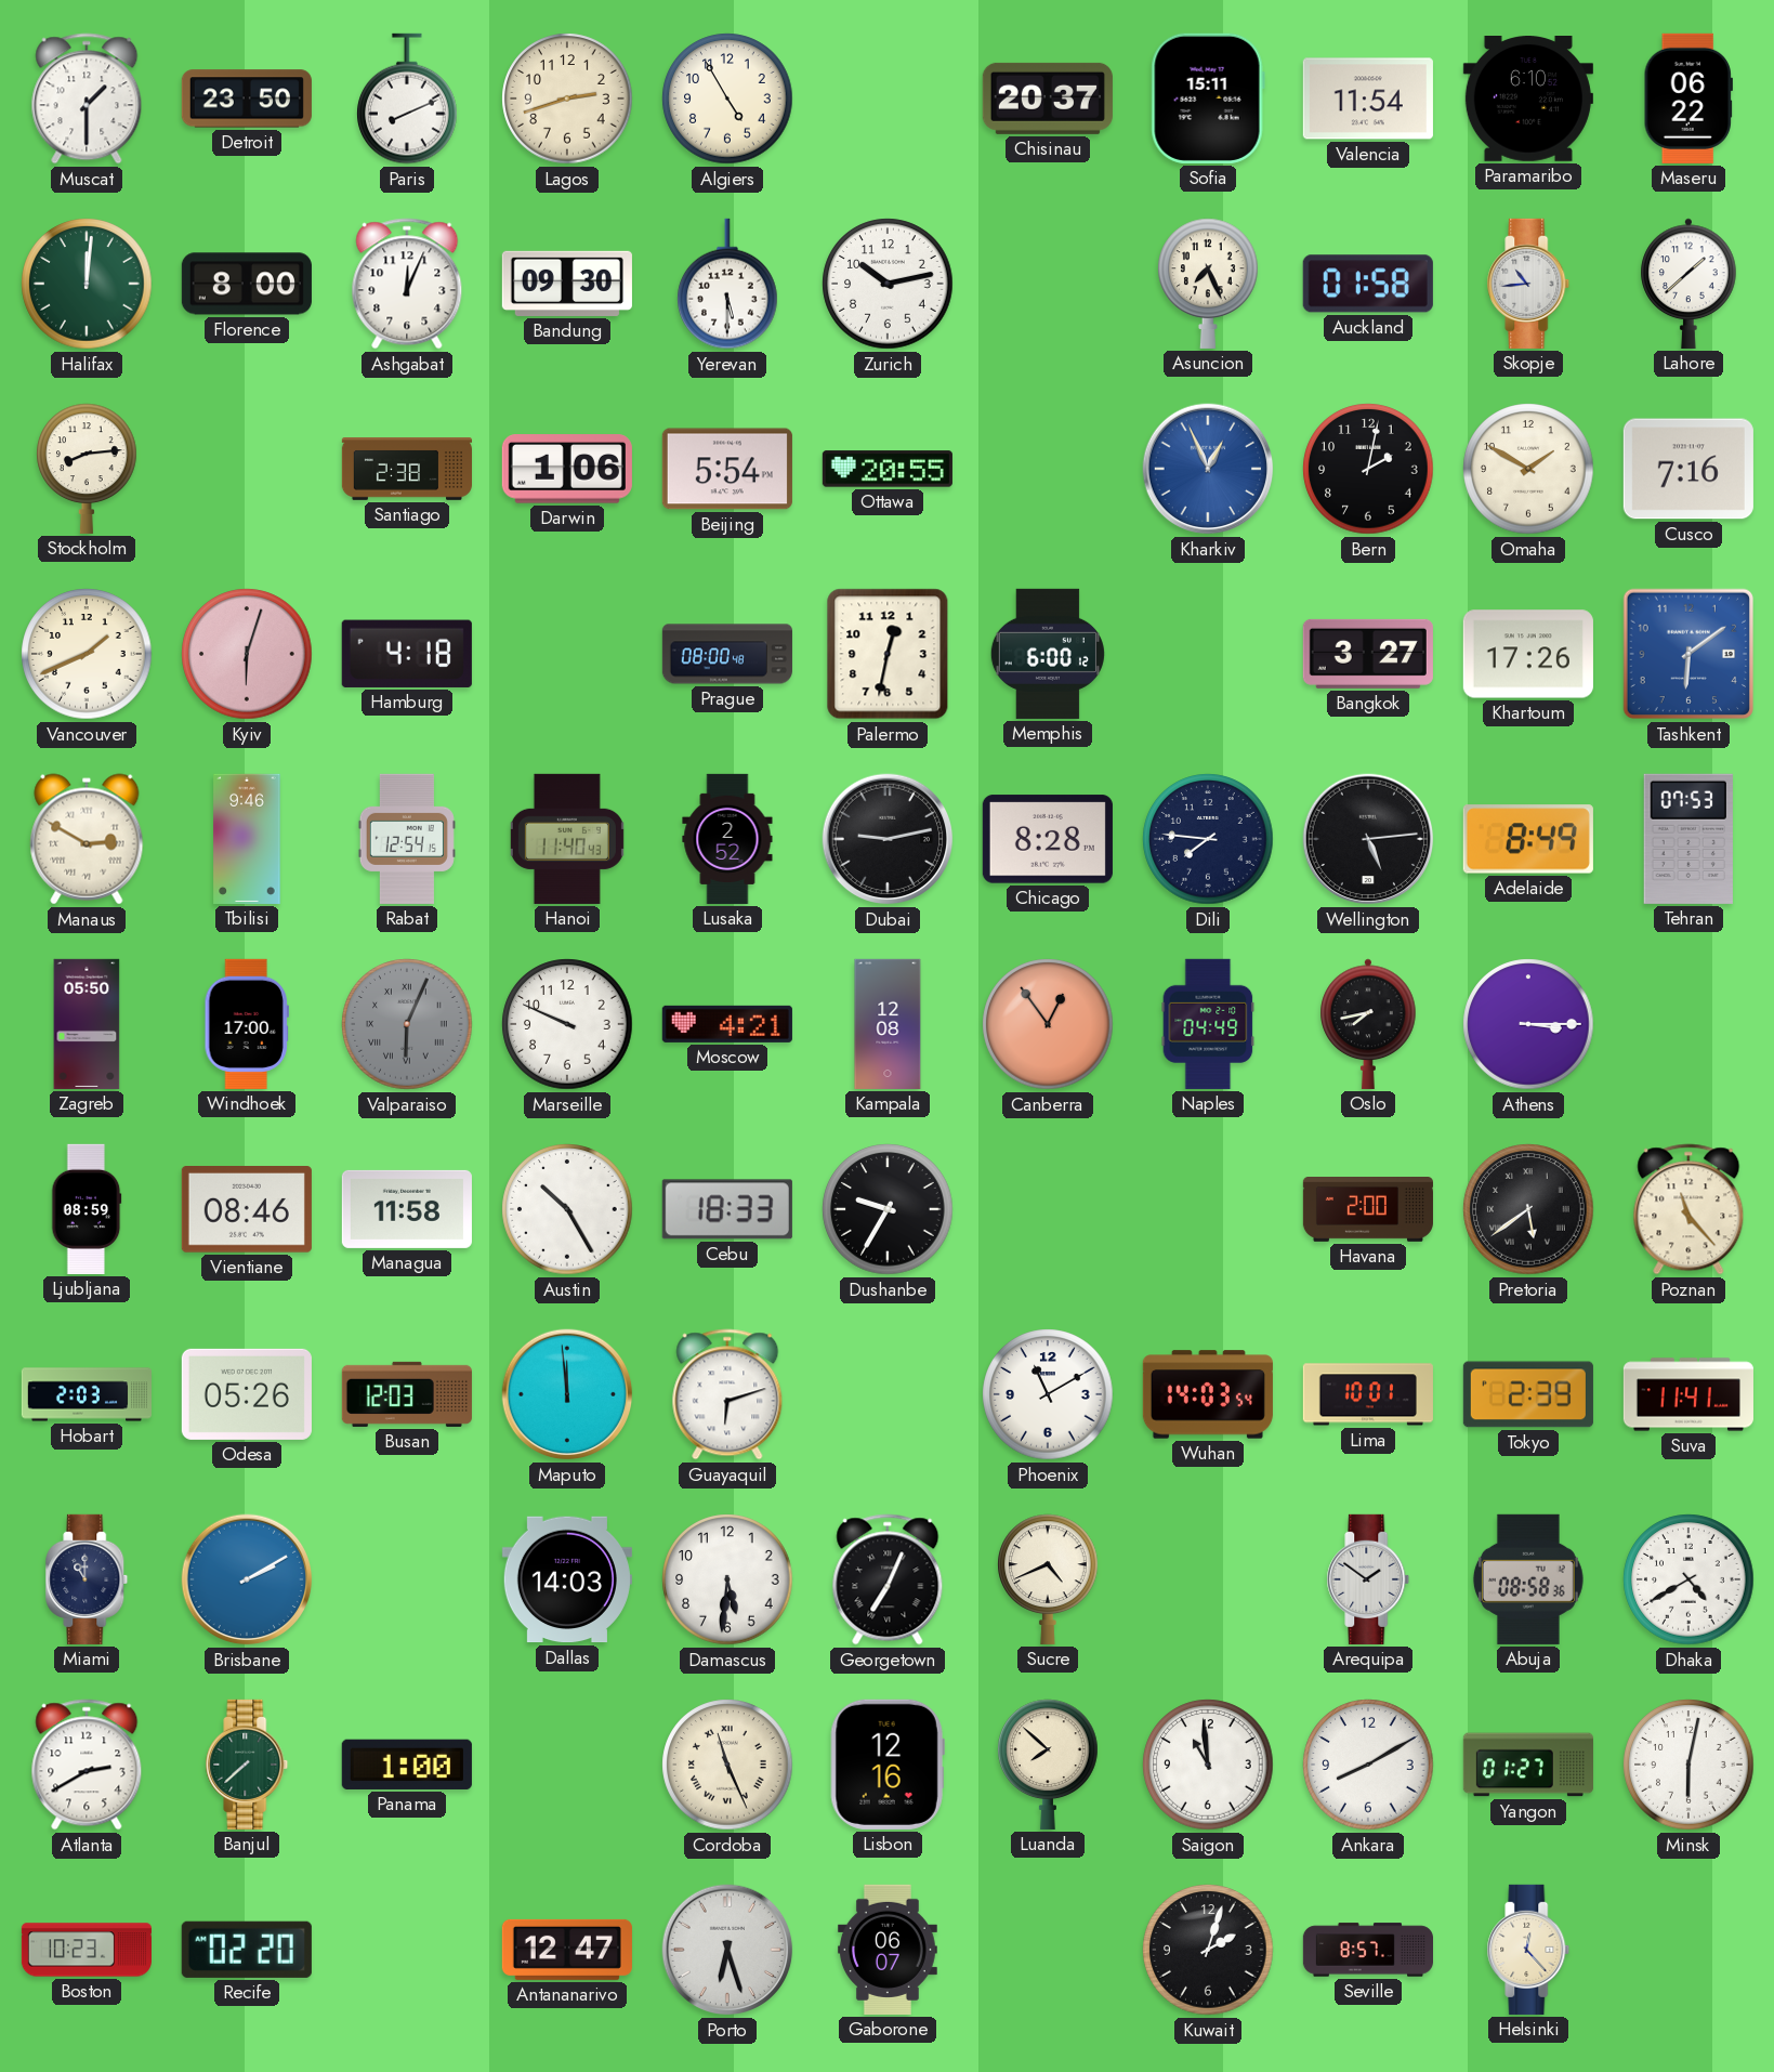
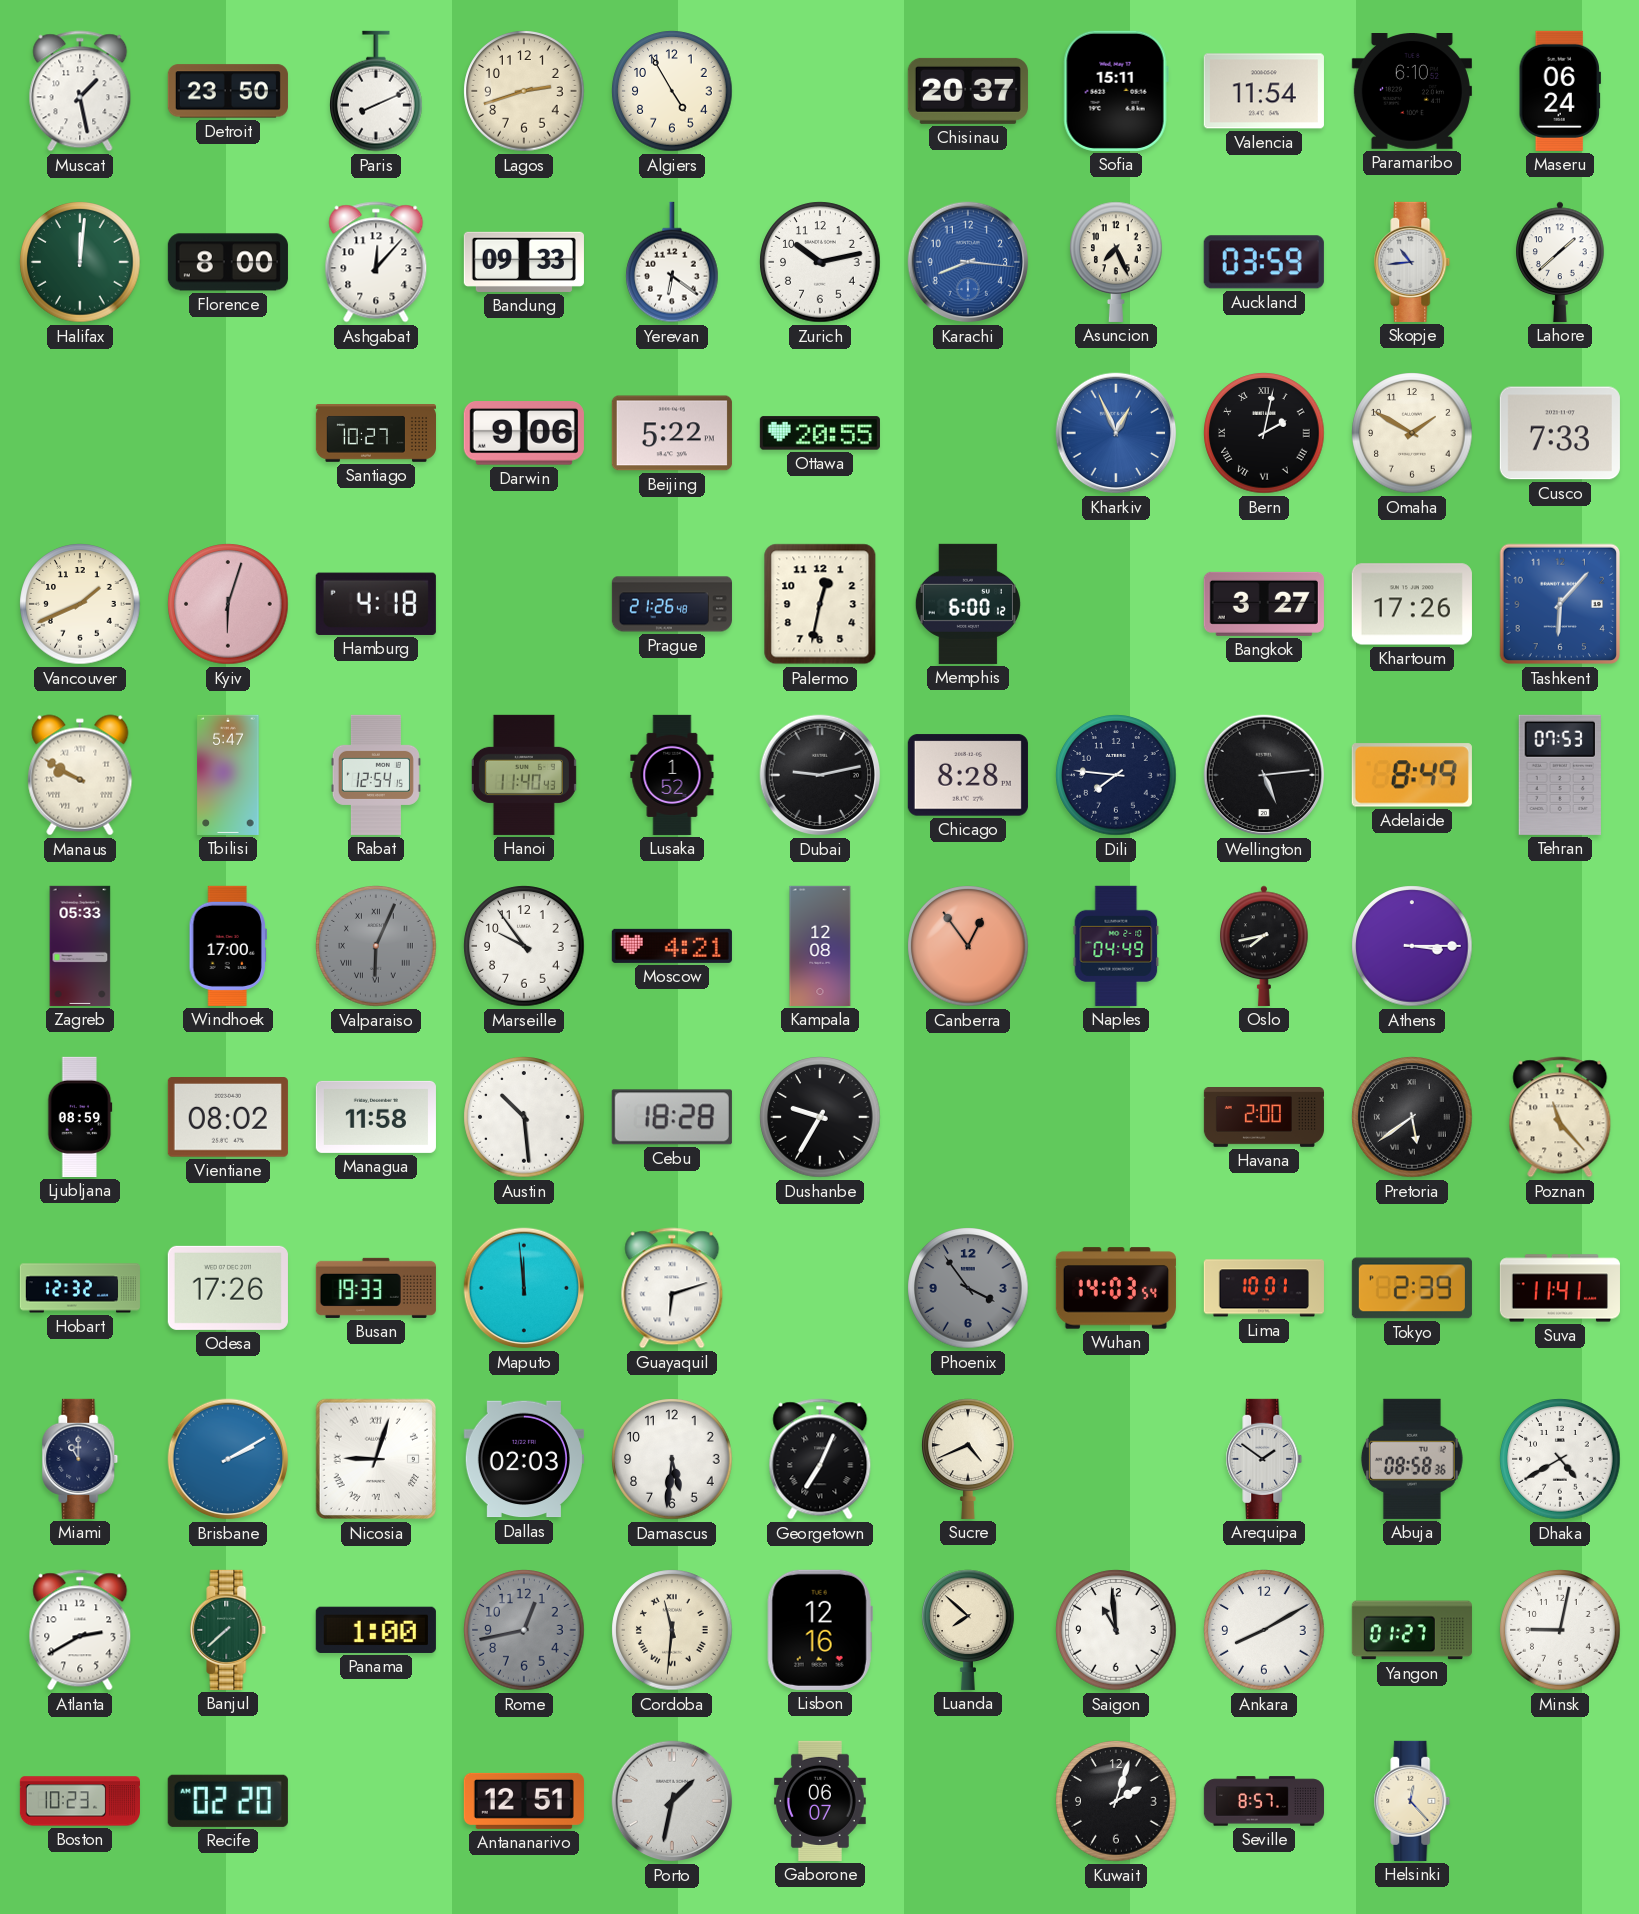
Muscat: 1:30 -> 1:28 (80, 91)
Maseru: 06:22 -> 06:24 (1560, 91)
Ashgabat: 12:04 -> 12:07 (376, 262)
Bandung: 09:30 -> 09:33 (524, 262)
Yerevan: 5:30 -> 6:21 (673, 262)
Karachi: none -> 8:16 (968, 262)
Auckland: 01:58 -> 03:59 (1264, 262)
Stockholm: 8:14 -> none (88, 469)
Santiago: 2:38 -> 10:27 (375, 434)
Darwin: 1:06 -> 9:06 (524, 433)
Beijing: 5:54 -> 5:22 (672, 433)
Bern numerals: Arabic -> Roman (1264, 433)
Cusco: 7:16 -> 7:33 (1560, 433)
Prague: 08:00 -> 21:26 (672, 604)
Tashkent: 6:09 -> 6:07 (1560, 604)
Manaus: 2:50 -> 9:50 (80, 775)
Tbilisi: 9:46 -> 5:47 (228, 775)
Lusaka: 2:52 -> 1:52 (672, 775)
Zagreb: 05:50 -> 05:33 (80, 946)
Marseille: 9:49 -> 9:54 (524, 946)
Vientiane: 08:46 -> 08:02 (228, 1118)
Austin: 10:25 -> 10:29 (524, 1117)
Cebu: 18:33 -> 18:28 (672, 1117)
Hobart: 2:03 -> 12:32 (79, 1288)
Odesa: 05:26 -> 17:26 (228, 1288)
Busan: 12:03 -> 19:33 (376, 1288)
Phoenix: 11:10 -> 3:54 (968, 1288)
Phoenix dial: white -> grey (968, 1288)
Nicosia: none -> 9:03 (376, 1459)
Dallas: 14:03 -> 02:03 (524, 1459)
Rome: none -> 12:43 (524, 1630)
Cordoba: 11:26 -> 11:31 (672, 1630)
Minsk: 6:02 -> 9:02 (1560, 1630)
Antananarivo: 12:47 -> 12:51 (524, 1801)
Porto: 6:27 -> 1:32 (672, 1801)
